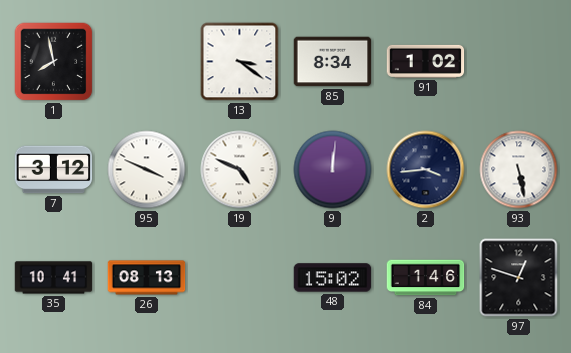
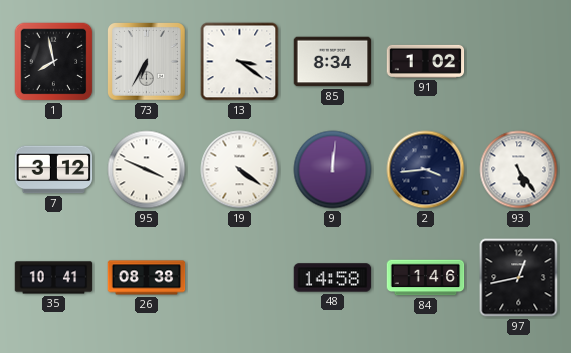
73: none -> 6:35 (147, 62)
19: 4:49 -> 4:21 (240, 170)
93: 5:28 -> 5:24 (519, 170)
26: 08:13 -> 08:38 (147, 278)
48: 15:02 -> 14:58 (333, 278)
97: 12:48 -> 12:43 (519, 278)
